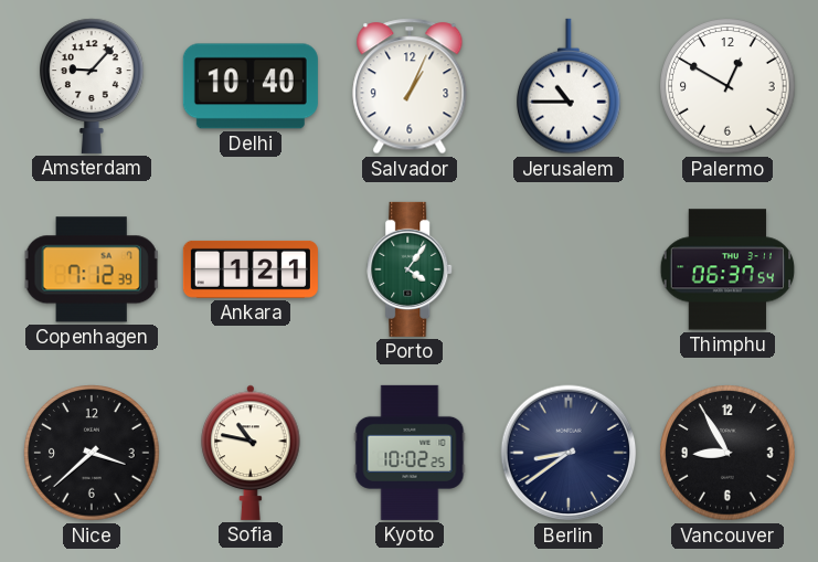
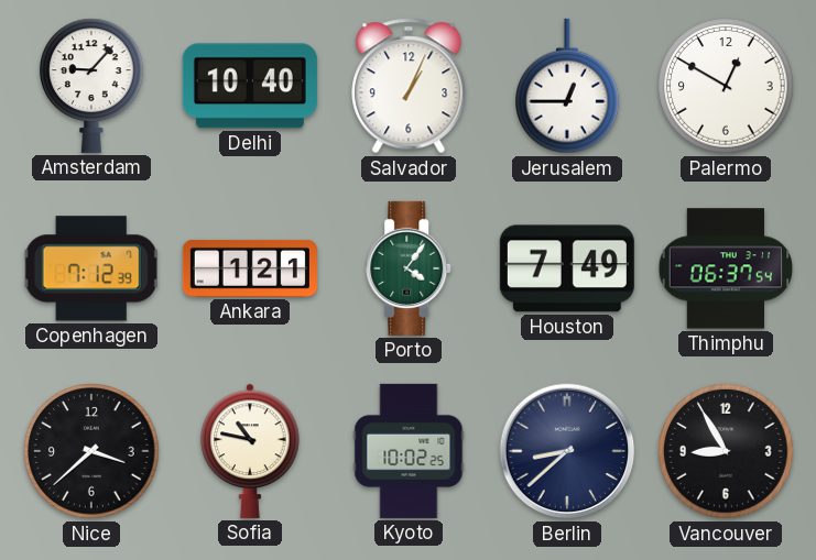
Jerusalem: 10:45 -> 12:45 (568, 86)
Houston: none -> 7:49 (567, 268)
Berlin: 8:39 -> 8:38 (567, 451)
